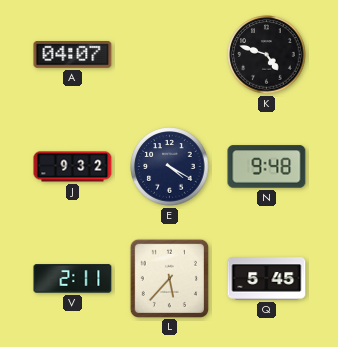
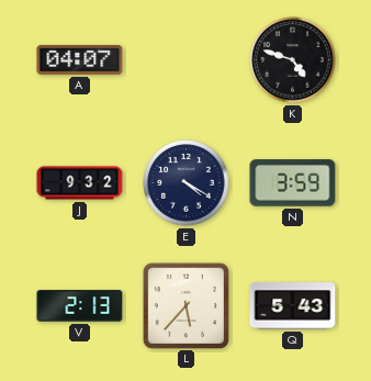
N: 9:48 -> 3:59 (293, 183)
V: 2:11 -> 2:13 (80, 306)
Q: 5:45 -> 5:43 (293, 306)
